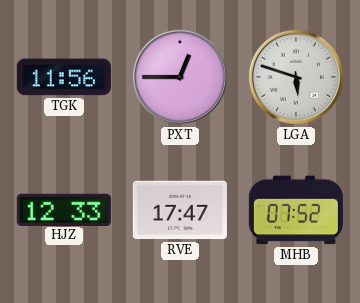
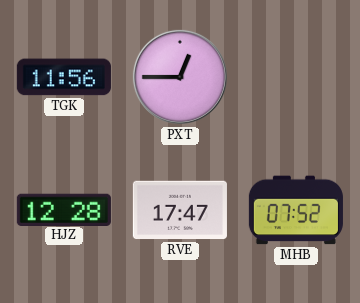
LGA: 5:48 -> none (296, 77)
HJZ: 12:33 -> 12:28 (64, 209)
